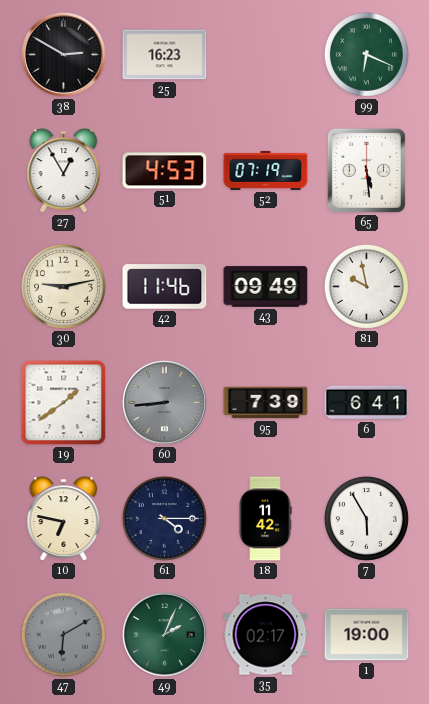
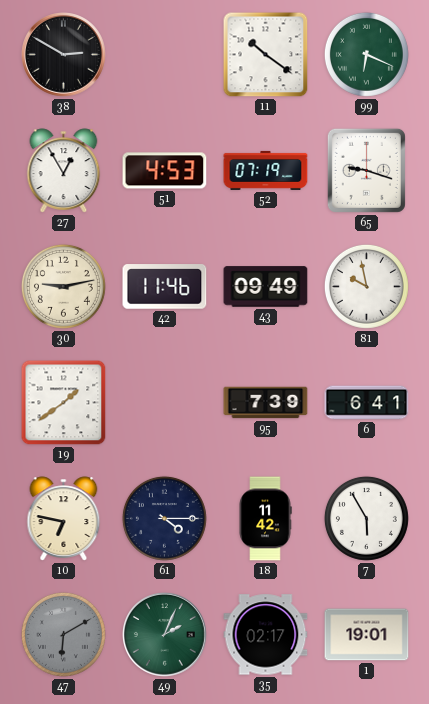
25: 16:23 -> none (165, 55)
11: none -> 10:21 (266, 55)
65: 5:29 -> 9:18 (366, 170)
60: 8:44 -> none (165, 403)
1: 19:00 -> 19:01 (367, 635)
